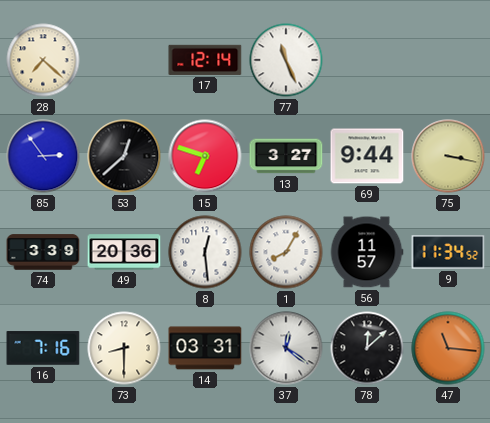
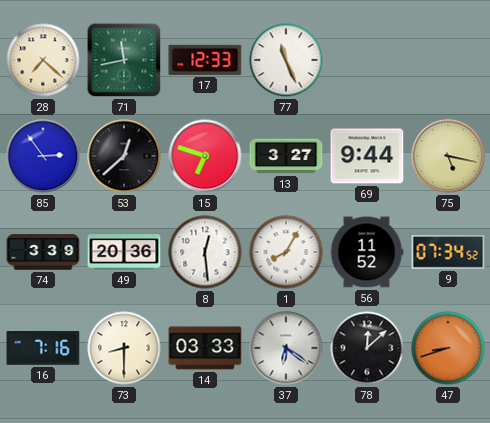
71: none -> 11:43 (124, 60)
17: 12:14 -> 12:33 (205, 60)
75: 3:17 -> 5:17 (448, 156)
56: 11:57 -> 11:52 (367, 252)
9: 11:34 -> 07:34 (448, 253)
14: 03:31 -> 03:33 (205, 348)
37: 12:21 -> 6:21 (286, 348)
47: 11:16 -> 8:42 (448, 348)
